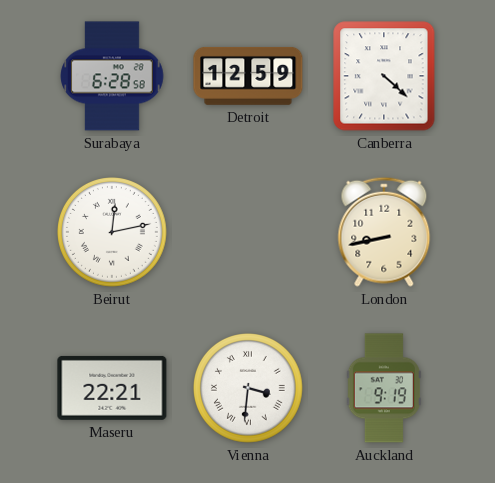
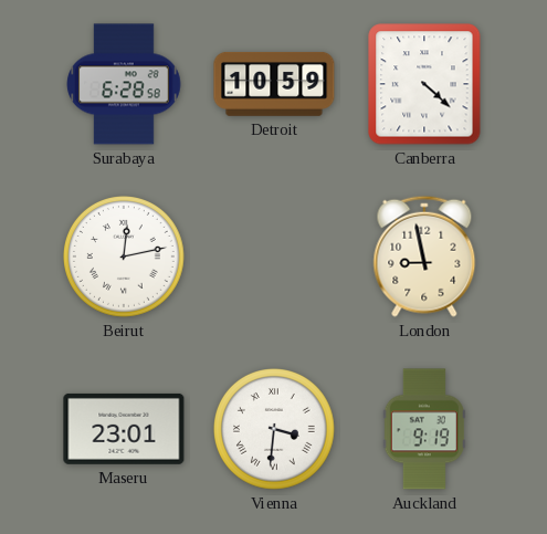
Detroit: 12:59 -> 10:59 (274, 84)
London: 8:43 -> 8:58 (424, 256)
Maseru: 22:21 -> 23:01 (124, 429)
